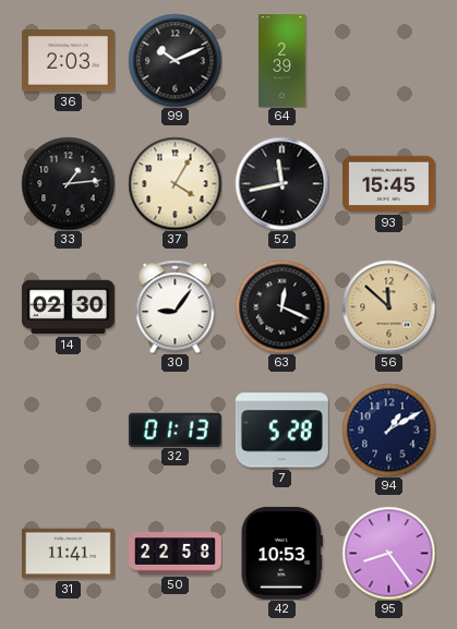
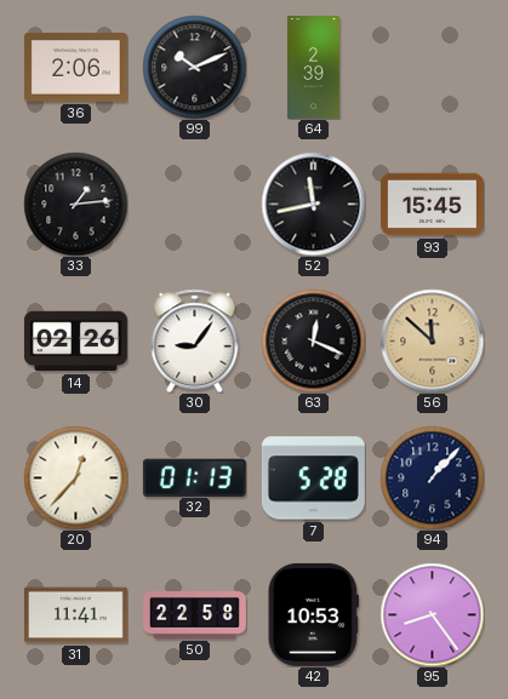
36: 2:03 -> 2:06 (75, 68)
37: 4:05 -> none (175, 183)
14: 02:30 -> 02:26 (75, 342)
20: none -> 12:37 (75, 477)
94: 1:10 -> 1:07 (432, 477)
